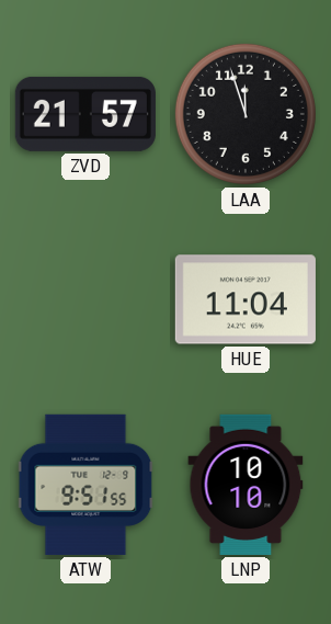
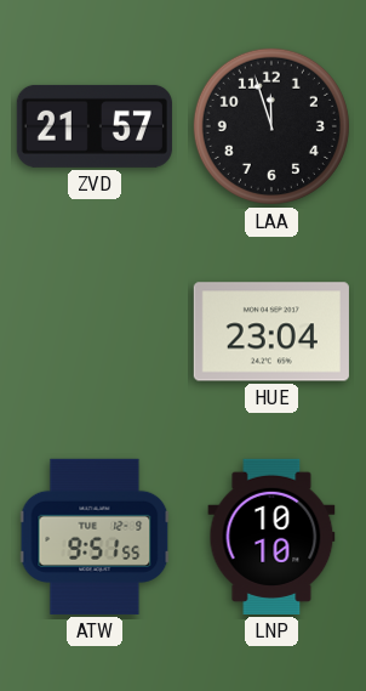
HUE: 11:04 -> 23:04 (271, 332)
